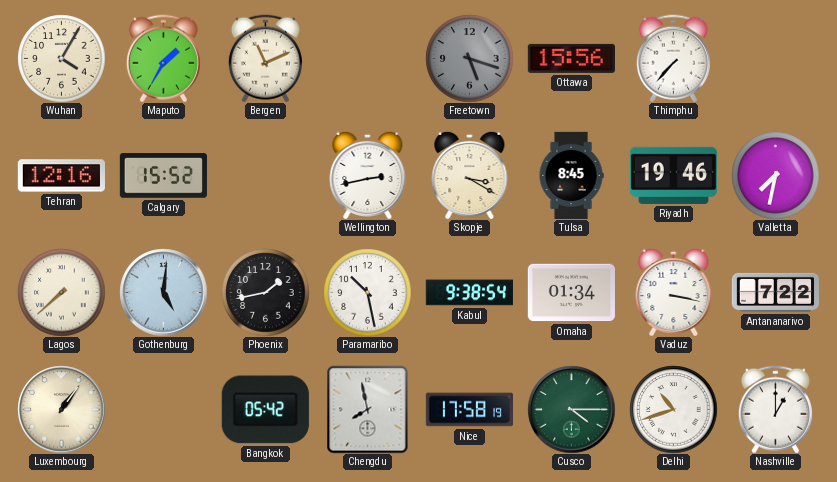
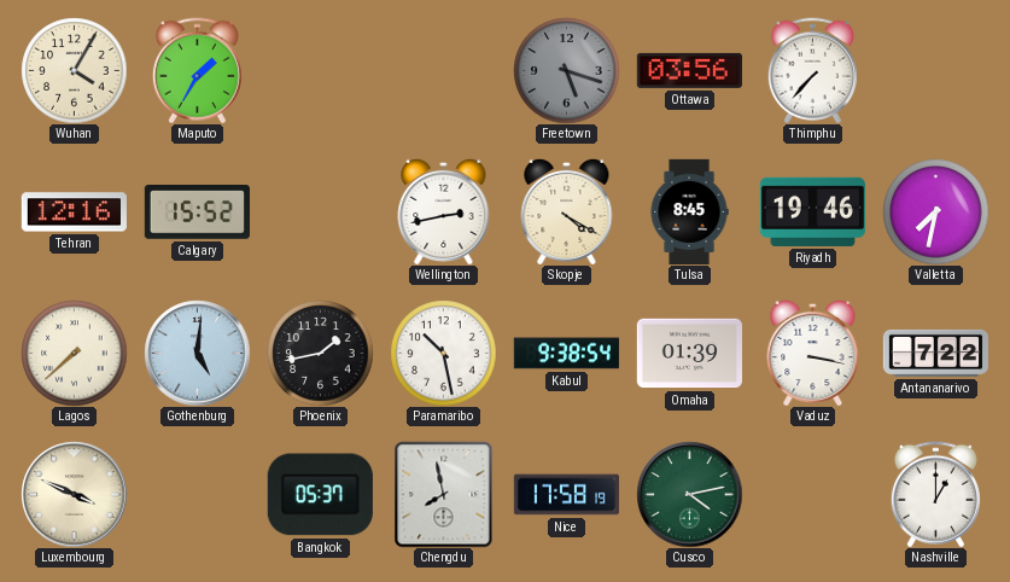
Bergen: 11:11 -> none (265, 58)
Ottawa: 15:56 -> 03:56 (689, 70)
Skopje: 3:20 -> 4:20 (567, 211)
Omaha: 01:34 -> 01:39 (689, 354)
Luxembourg: 1:06 -> 3:49 (74, 494)
Bangkok: 05:42 -> 05:37 (320, 495)
Cusco: 4:15 -> 4:13 (689, 494)
Delhi: 10:42 -> none (673, 409)
